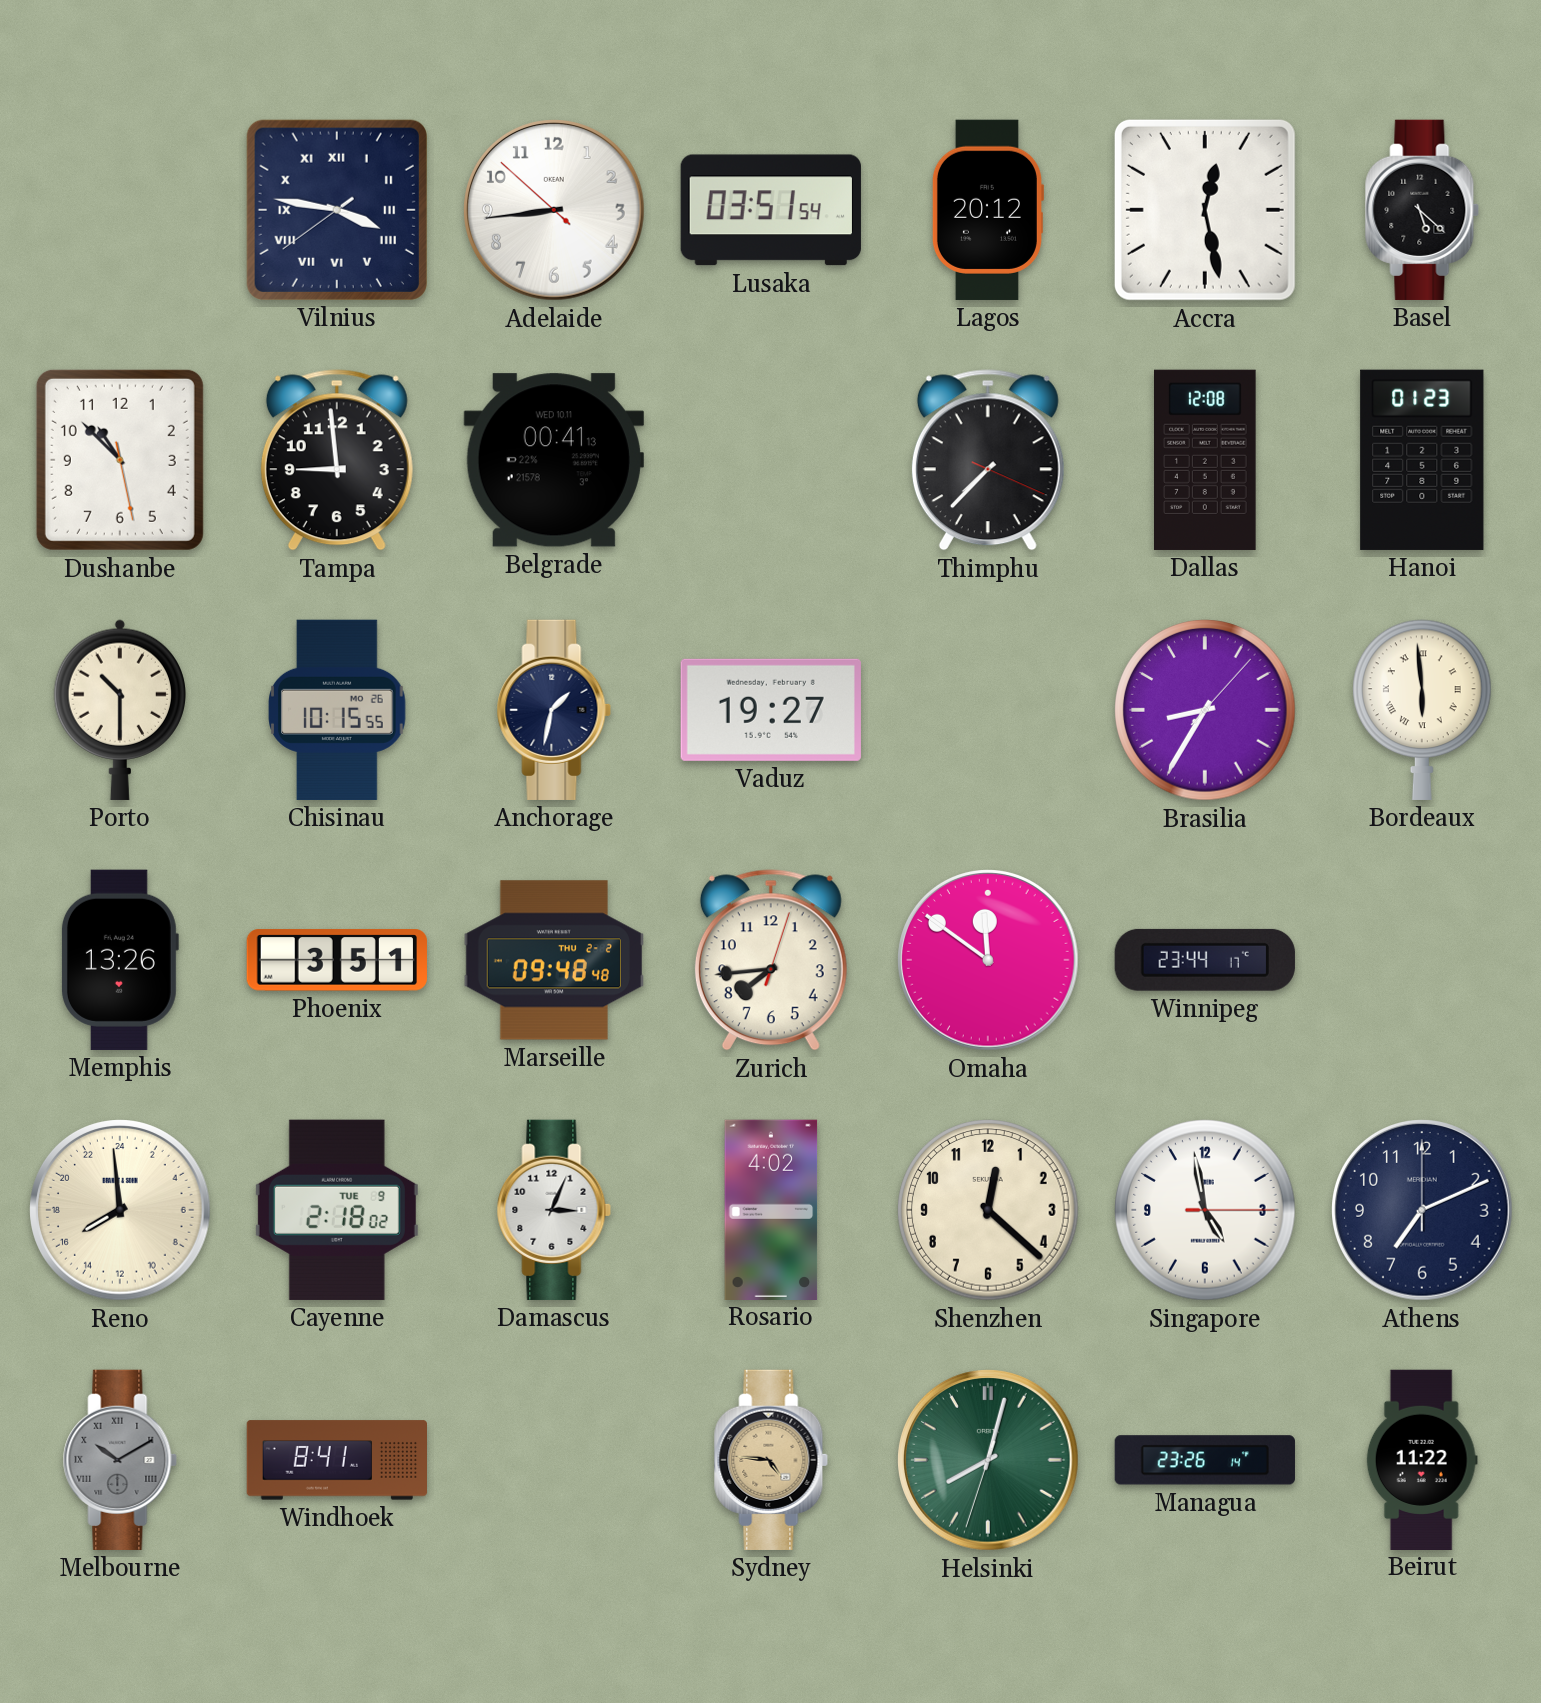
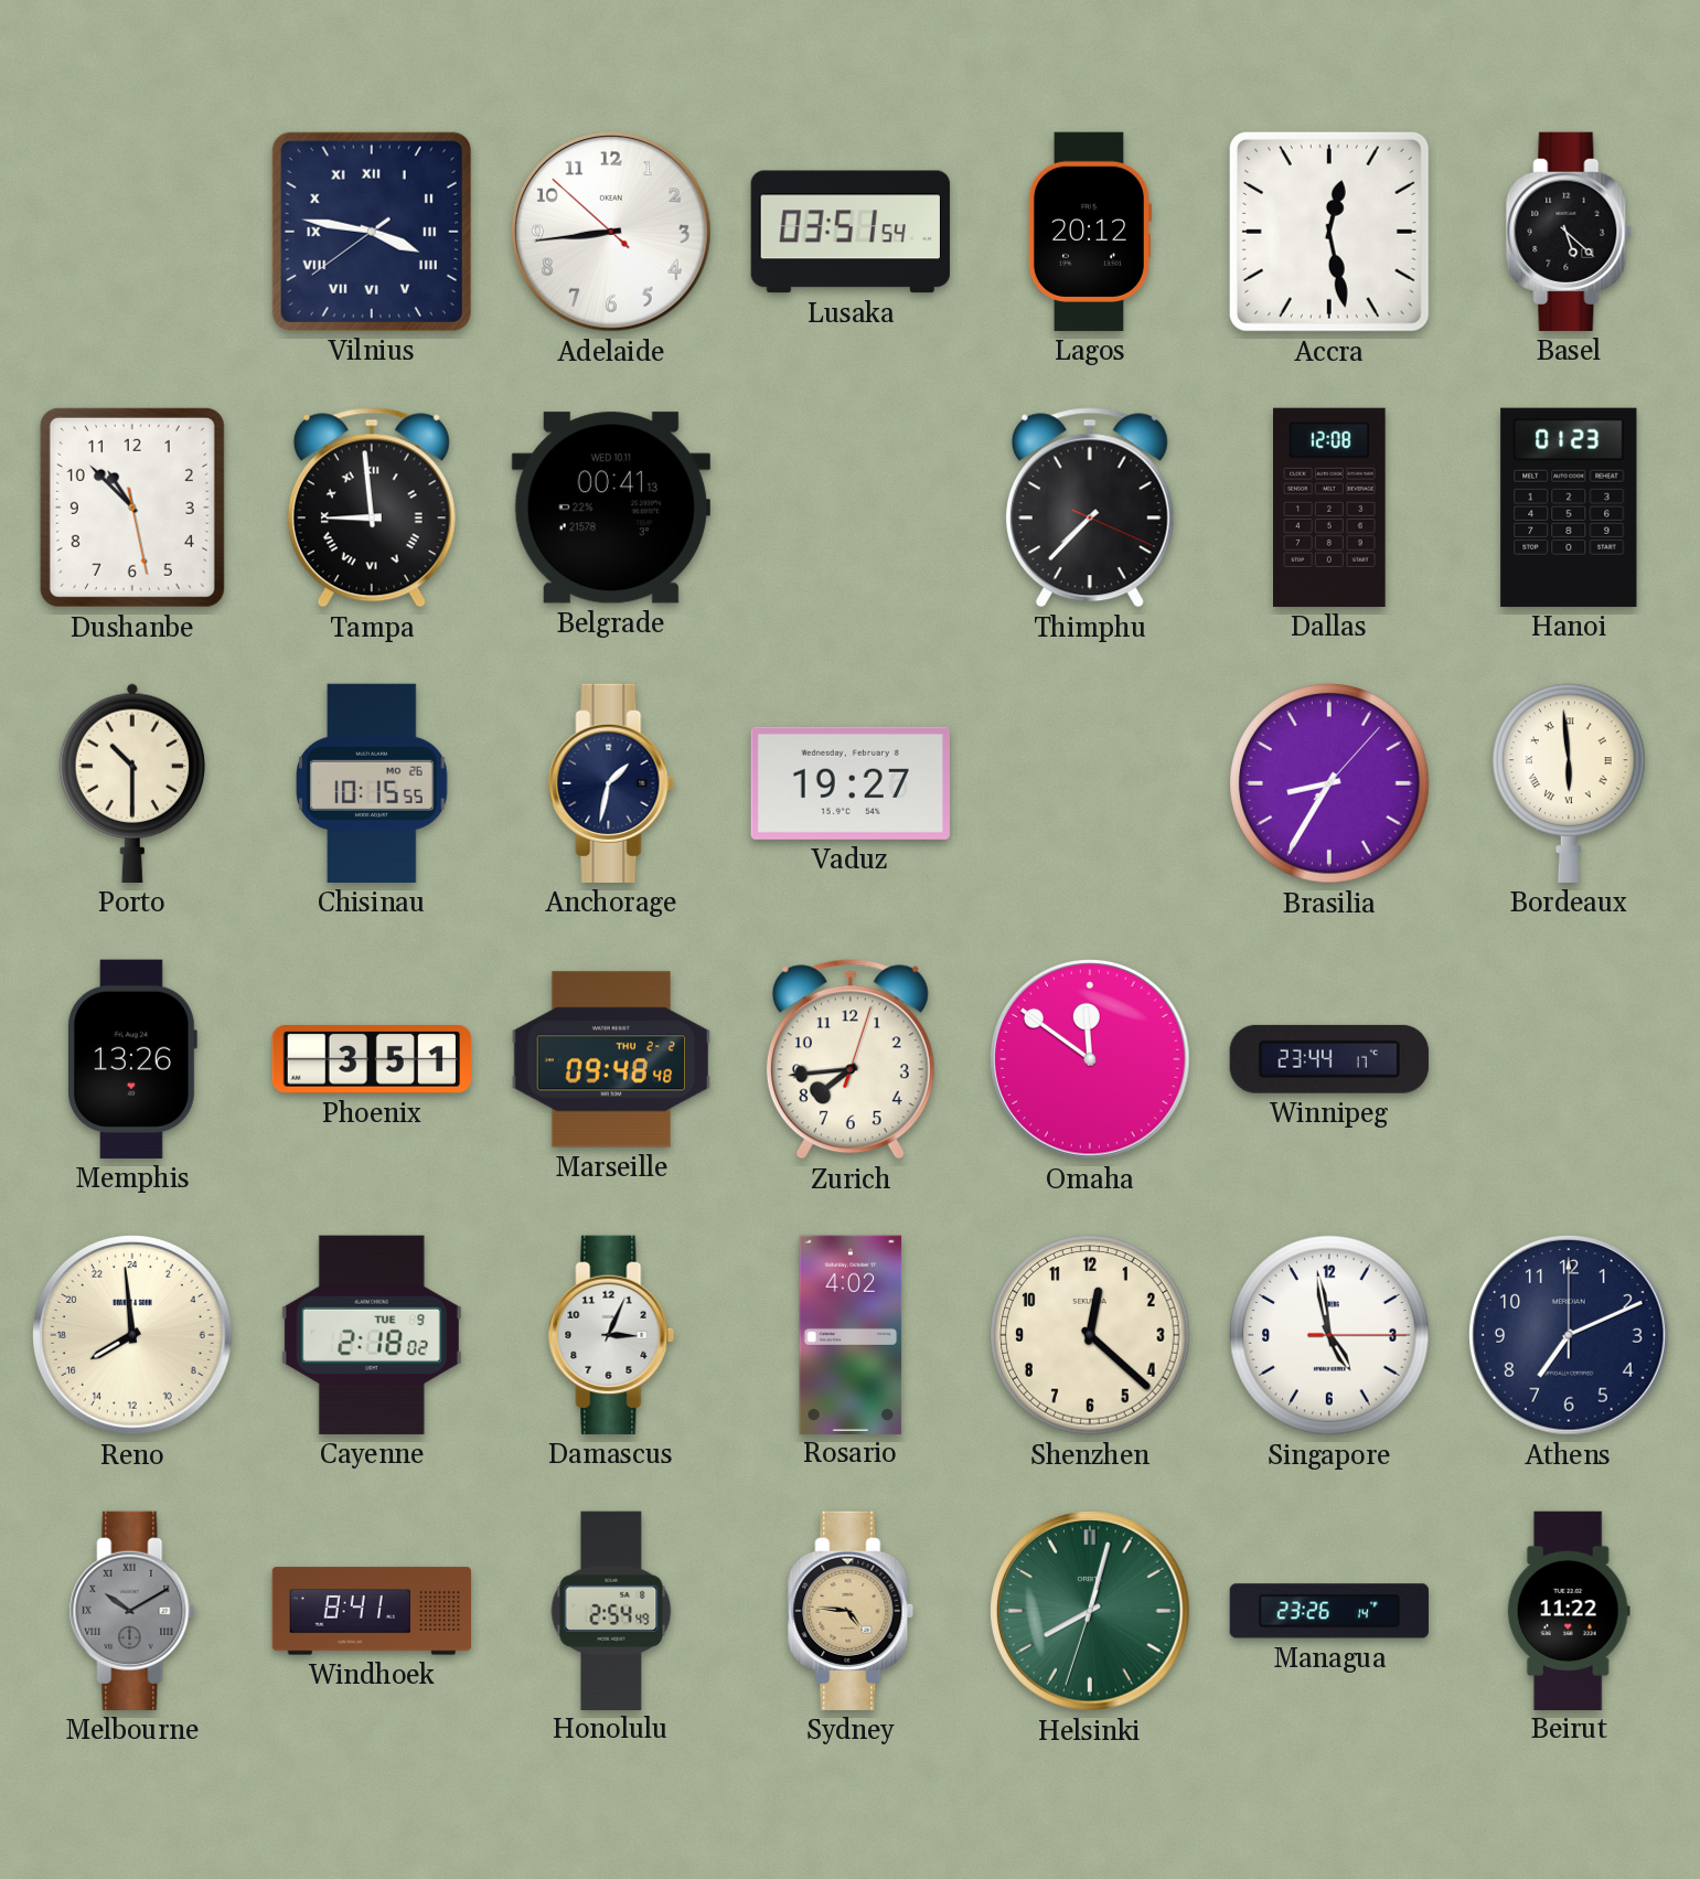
Tampa numerals: Arabic -> Roman (372, 508)
Honolulu: none -> 2:54 (611, 1610)
